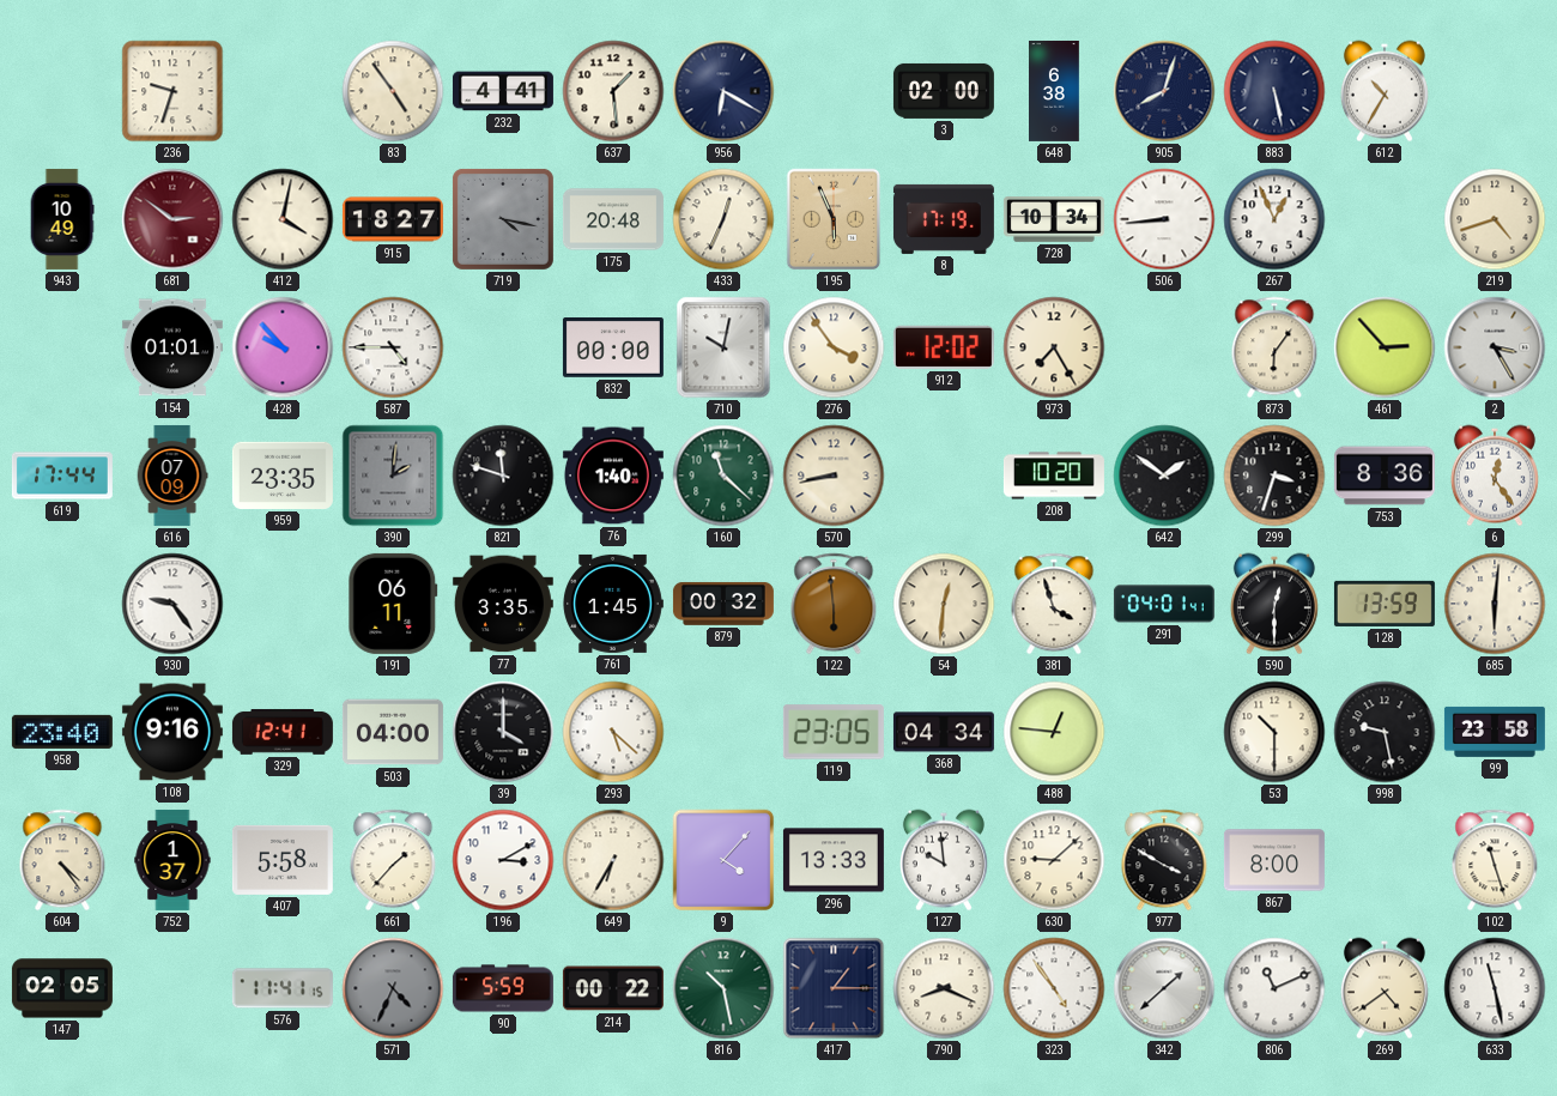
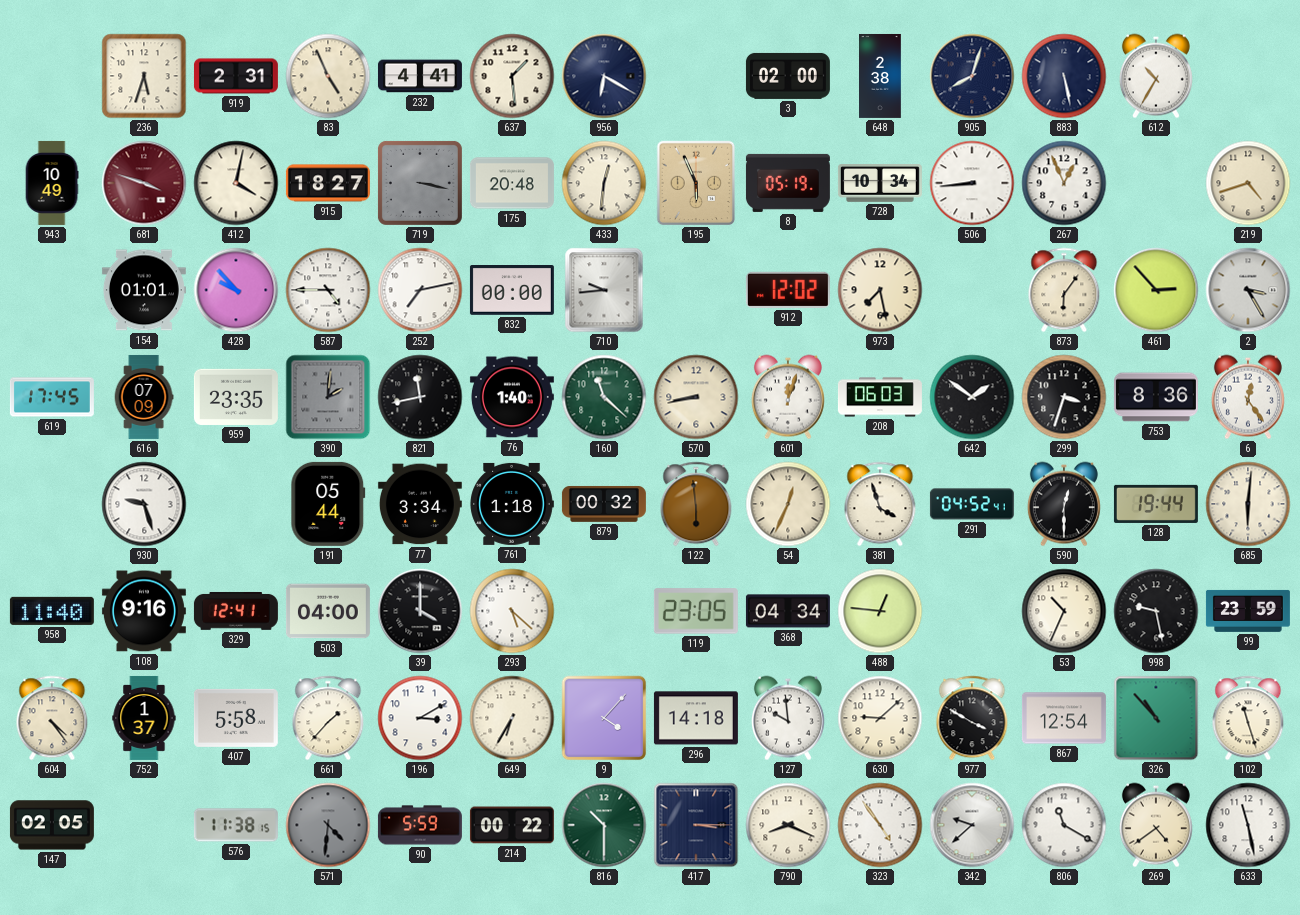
236: 9:33 -> 5:33 (144, 76)
919: none -> 2:31 (236, 76)
83: 4:54 -> 4:56 (328, 76)
648: 6:38 -> 2:38 (880, 76)
681: 2:51 -> 3:48 (144, 183)
719: 4:17 -> 3:17 (420, 183)
433: 12:34 -> 12:31 (604, 183)
8: 17:19 -> 05:19 (788, 183)
252: none -> 7:13 (420, 290)
710: 10:02 -> 9:44 (604, 290)
276: 3:54 -> none (834, 347)
973: 7:25 -> 7:28 (880, 290)
619: 17:44 -> 17:45 (52, 397)
821: 11:48 -> 11:43 (420, 397)
601: none -> 12:03 (788, 397)
208: 10:20 -> 06:03 (880, 397)
930: 9:24 -> 9:27 (144, 504)
191: 06:11 -> 05:44 (328, 504)
77: 3:35 -> 3:34 (420, 504)
761: 1:45 -> 1:18 (512, 504)
54: 12:31 -> 12:34 (788, 504)
291: 04:01 -> 04:52 (972, 504)
128: 13:59 -> 19:44 (1156, 504)
958: 23:40 -> 11:40 (52, 611)
53: 10:30 -> 10:34 (1064, 611)
99: 23:58 -> 23:59 (1248, 611)
296: 13:33 -> 14:18 (696, 718)
867: 8:00 -> 12:54 (1064, 718)
326: none -> 10:53 (1156, 718)
576: 11:41 -> 11:38 (236, 825)
571: 4:34 -> 4:31 (328, 825)
816: 10:28 -> 10:30 (604, 825)
417: 1:15 -> 3:15 (696, 825)
342: 1:38 -> 9:38 (972, 825)
806: 11:11 -> 11:20 (1064, 825)
